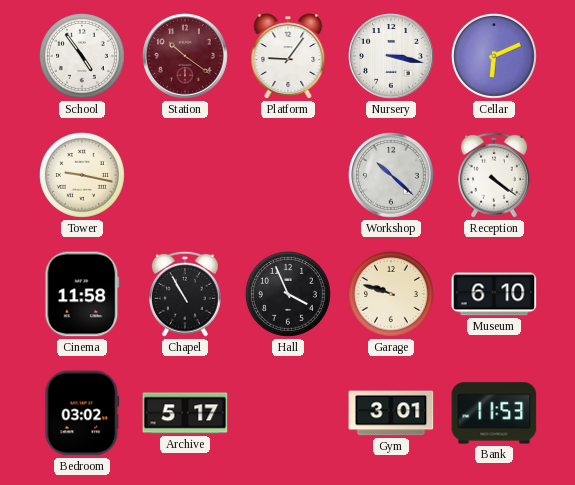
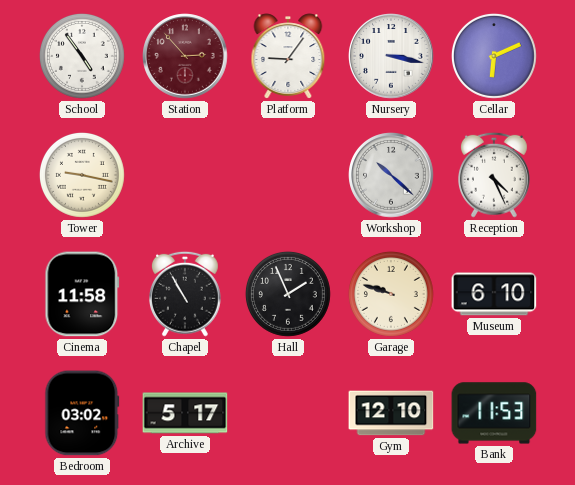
Station: 10:21 -> 2:53 (185, 56)
Reception: 4:21 -> 4:26 (495, 175)
Hall: 3:56 -> 1:56 (288, 294)
Gym: 3:01 -> 12:10 (391, 413)
